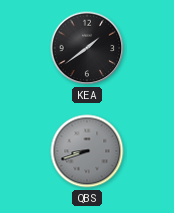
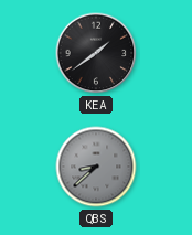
QBS: 8:42 -> 8:38 (96, 167)
